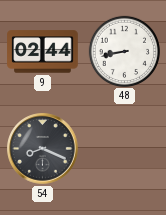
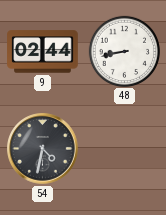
54: 8:19 -> 4:32 (43, 149)
